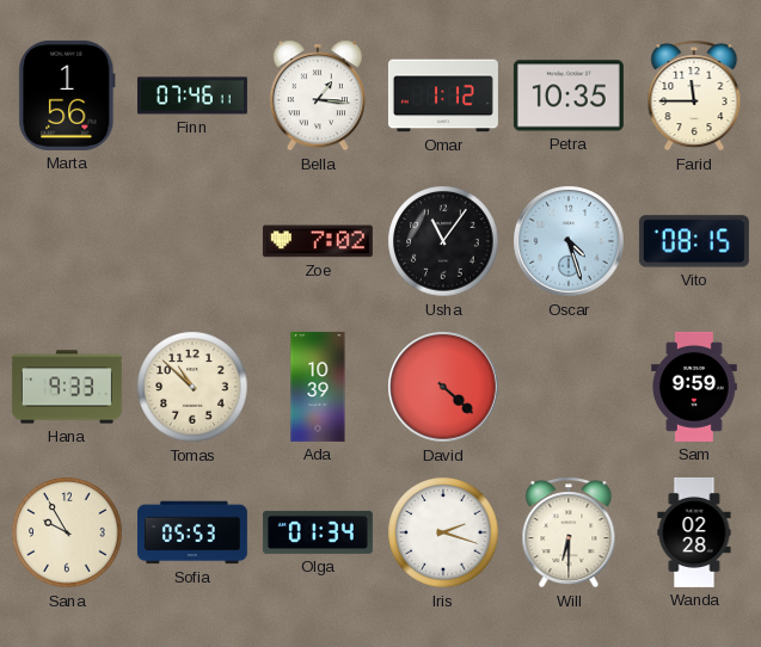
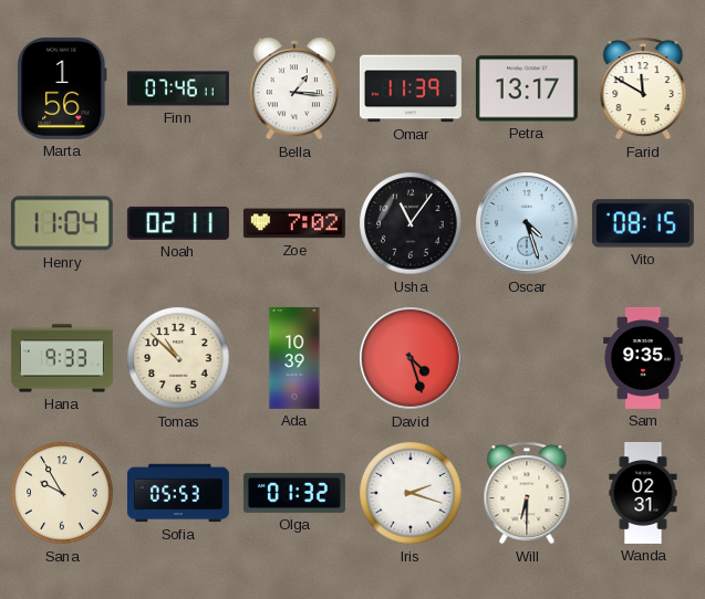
Omar: 1:12 -> 11:39 (411, 88)
Petra: 10:35 -> 13:17 (527, 88)
Farid: 11:45 -> 11:50 (643, 88)
Henry: none -> 11:04 (62, 223)
Noah: none -> 02:11 (178, 223)
David: 4:22 -> 4:27 (411, 358)
Sam: 9:59 -> 9:35 (644, 358)
Olga: 01:34 -> 01:32 (294, 493)
Wanda: 02:28 -> 02:31 (643, 493)
